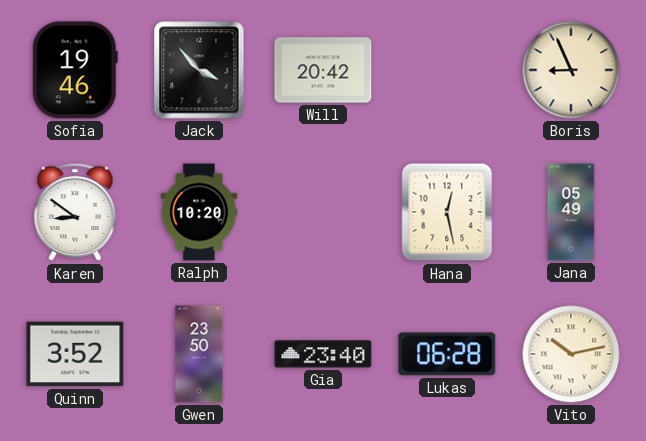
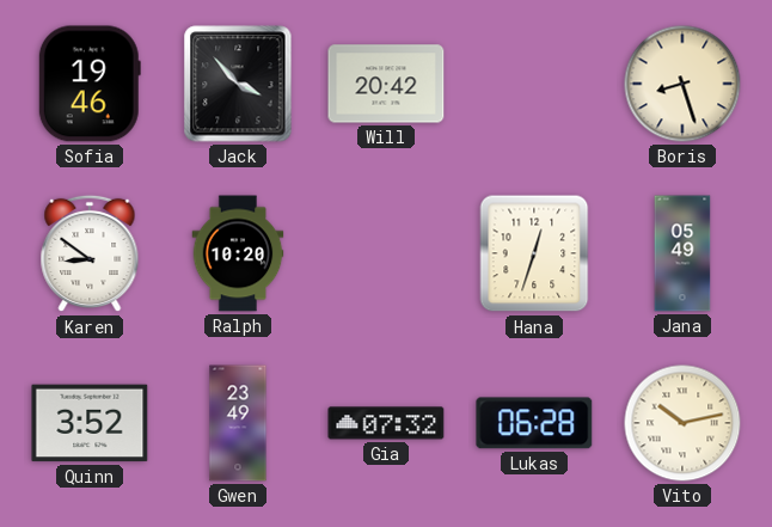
Boris: 8:56 -> 8:27 (682, 84)
Hana: 12:28 -> 12:33 (534, 253)
Gwen: 23:50 -> 23:49 (238, 423)
Gia: 23:40 -> 07:32 (386, 423)
